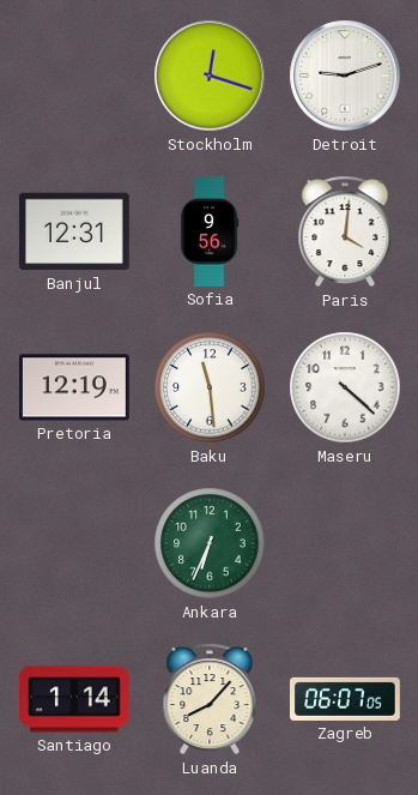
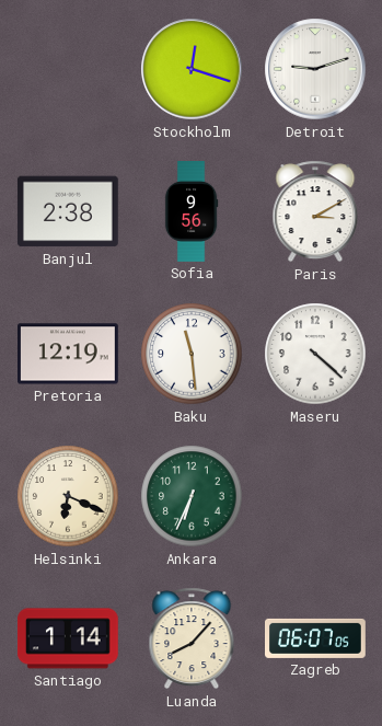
Banjul: 12:31 -> 2:38 (68, 211)
Paris: 4:01 -> 3:10 (315, 211)
Helsinki: none -> 6:19 (68, 496)
